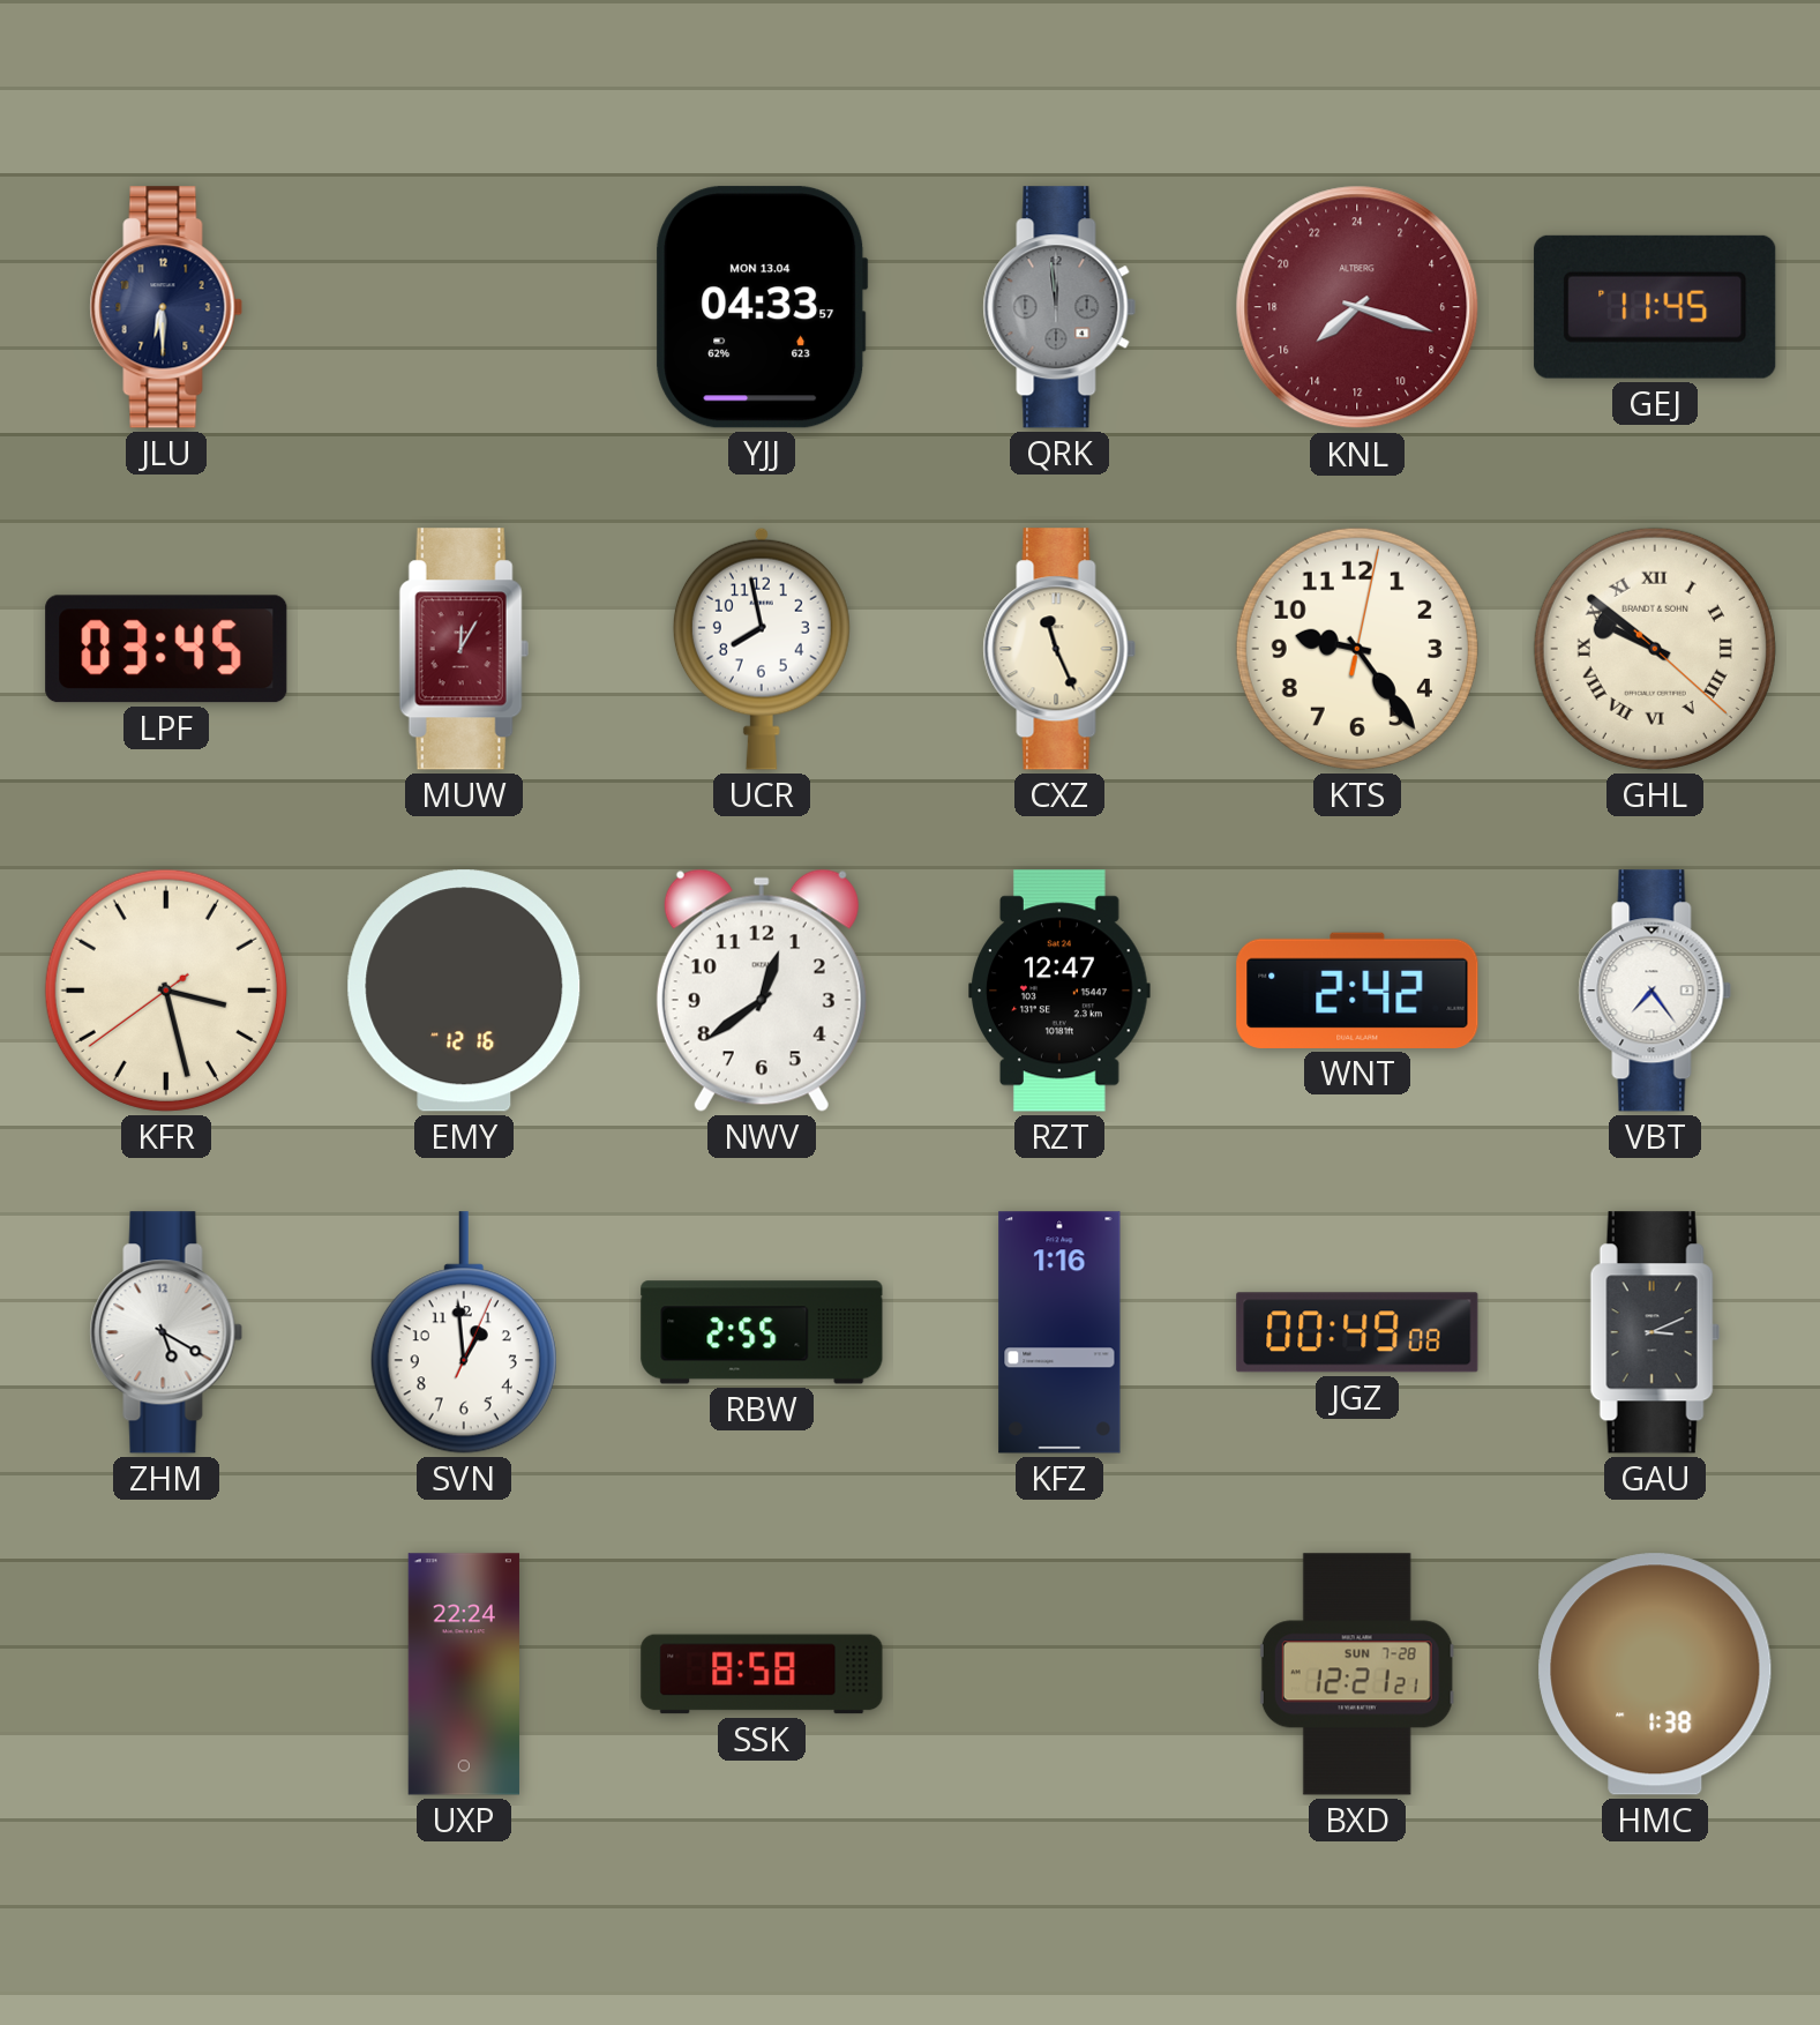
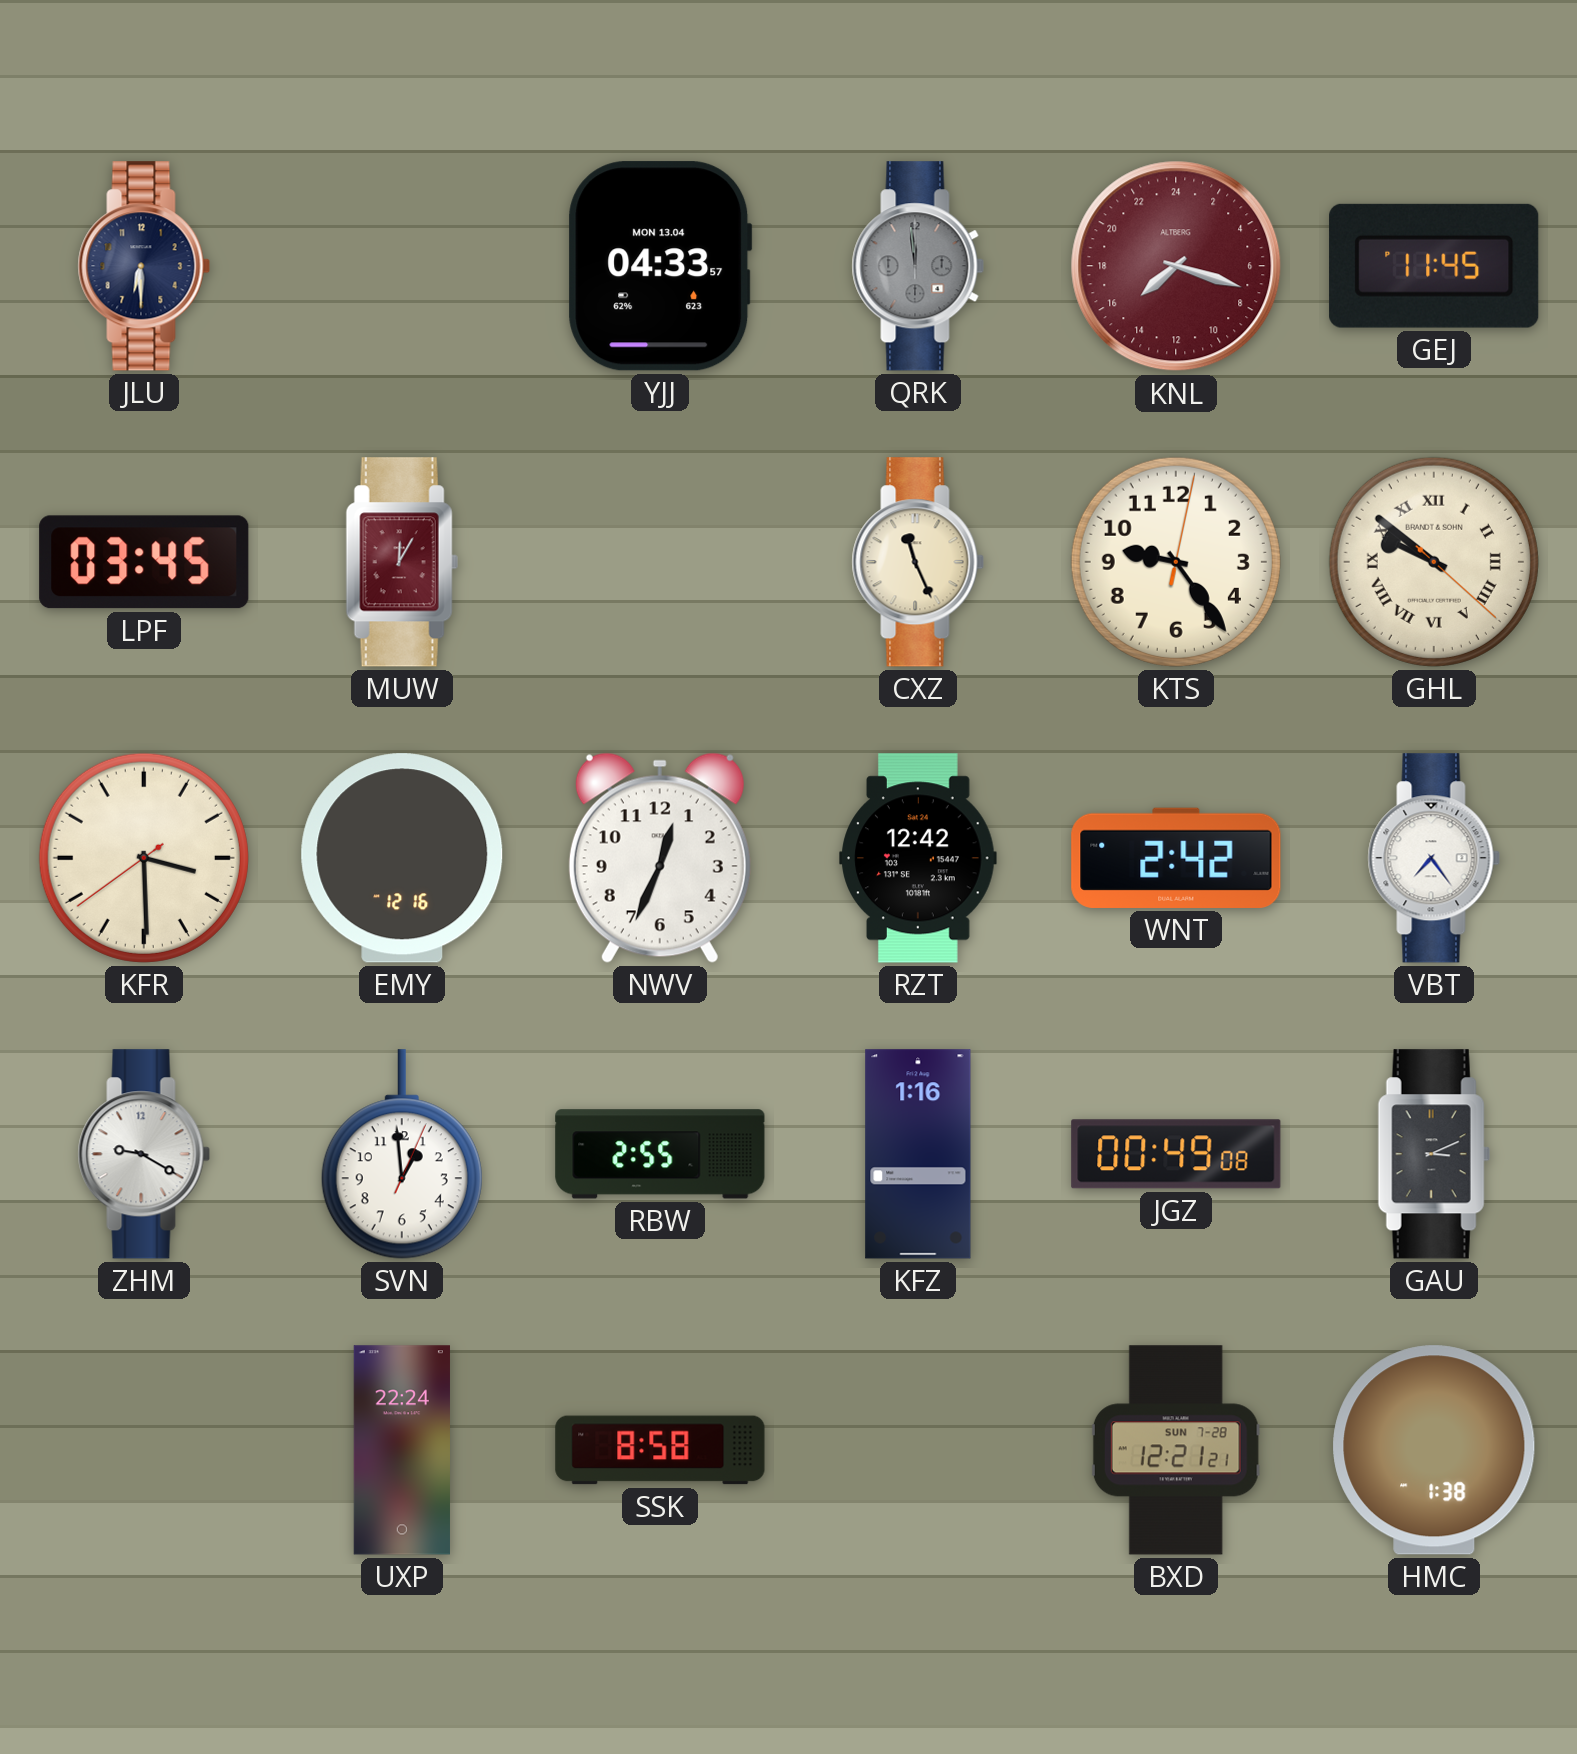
UCR: 7:58 -> none (762, 649)
KFR: 3:27 -> 3:29 (144, 858)
NWV: 12:39 -> 12:34 (660, 858)
RZT: 12:47 -> 12:42 (918, 858)
ZHM: 5:20 -> 9:20 (144, 1154)
